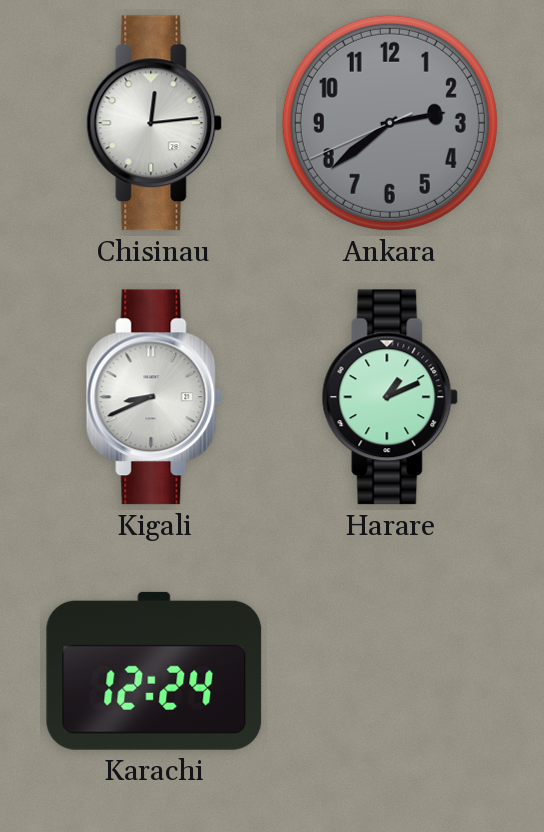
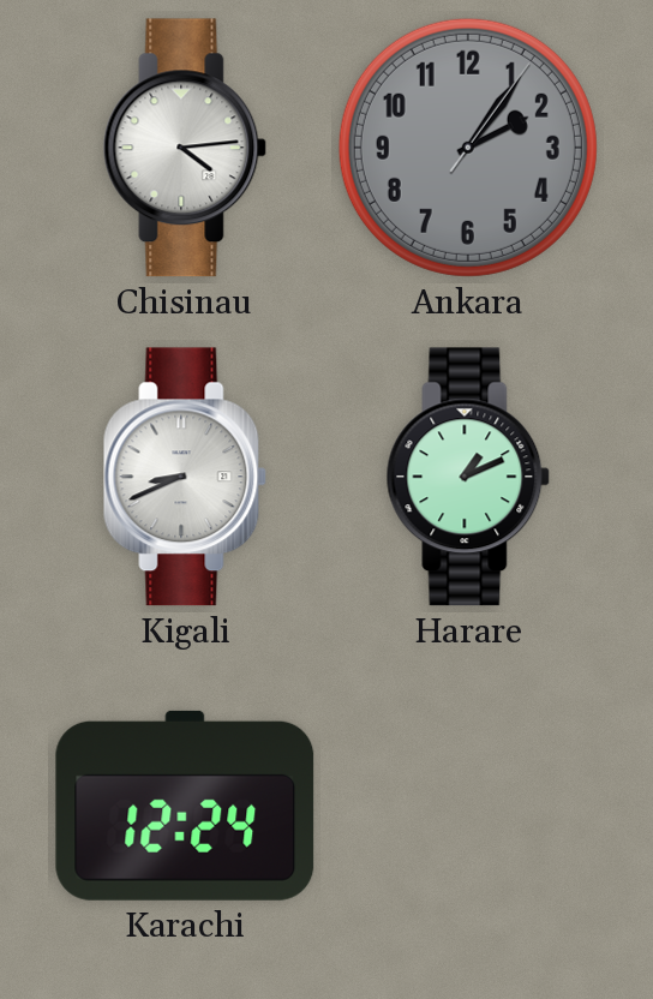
Chisinau: 12:14 -> 4:14 (185, 148)
Ankara: 2:38 -> 2:06 (468, 148)
